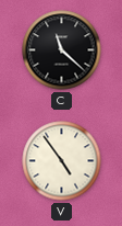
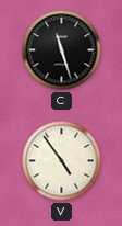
C: 11:22 -> 11:27 (62, 50)
